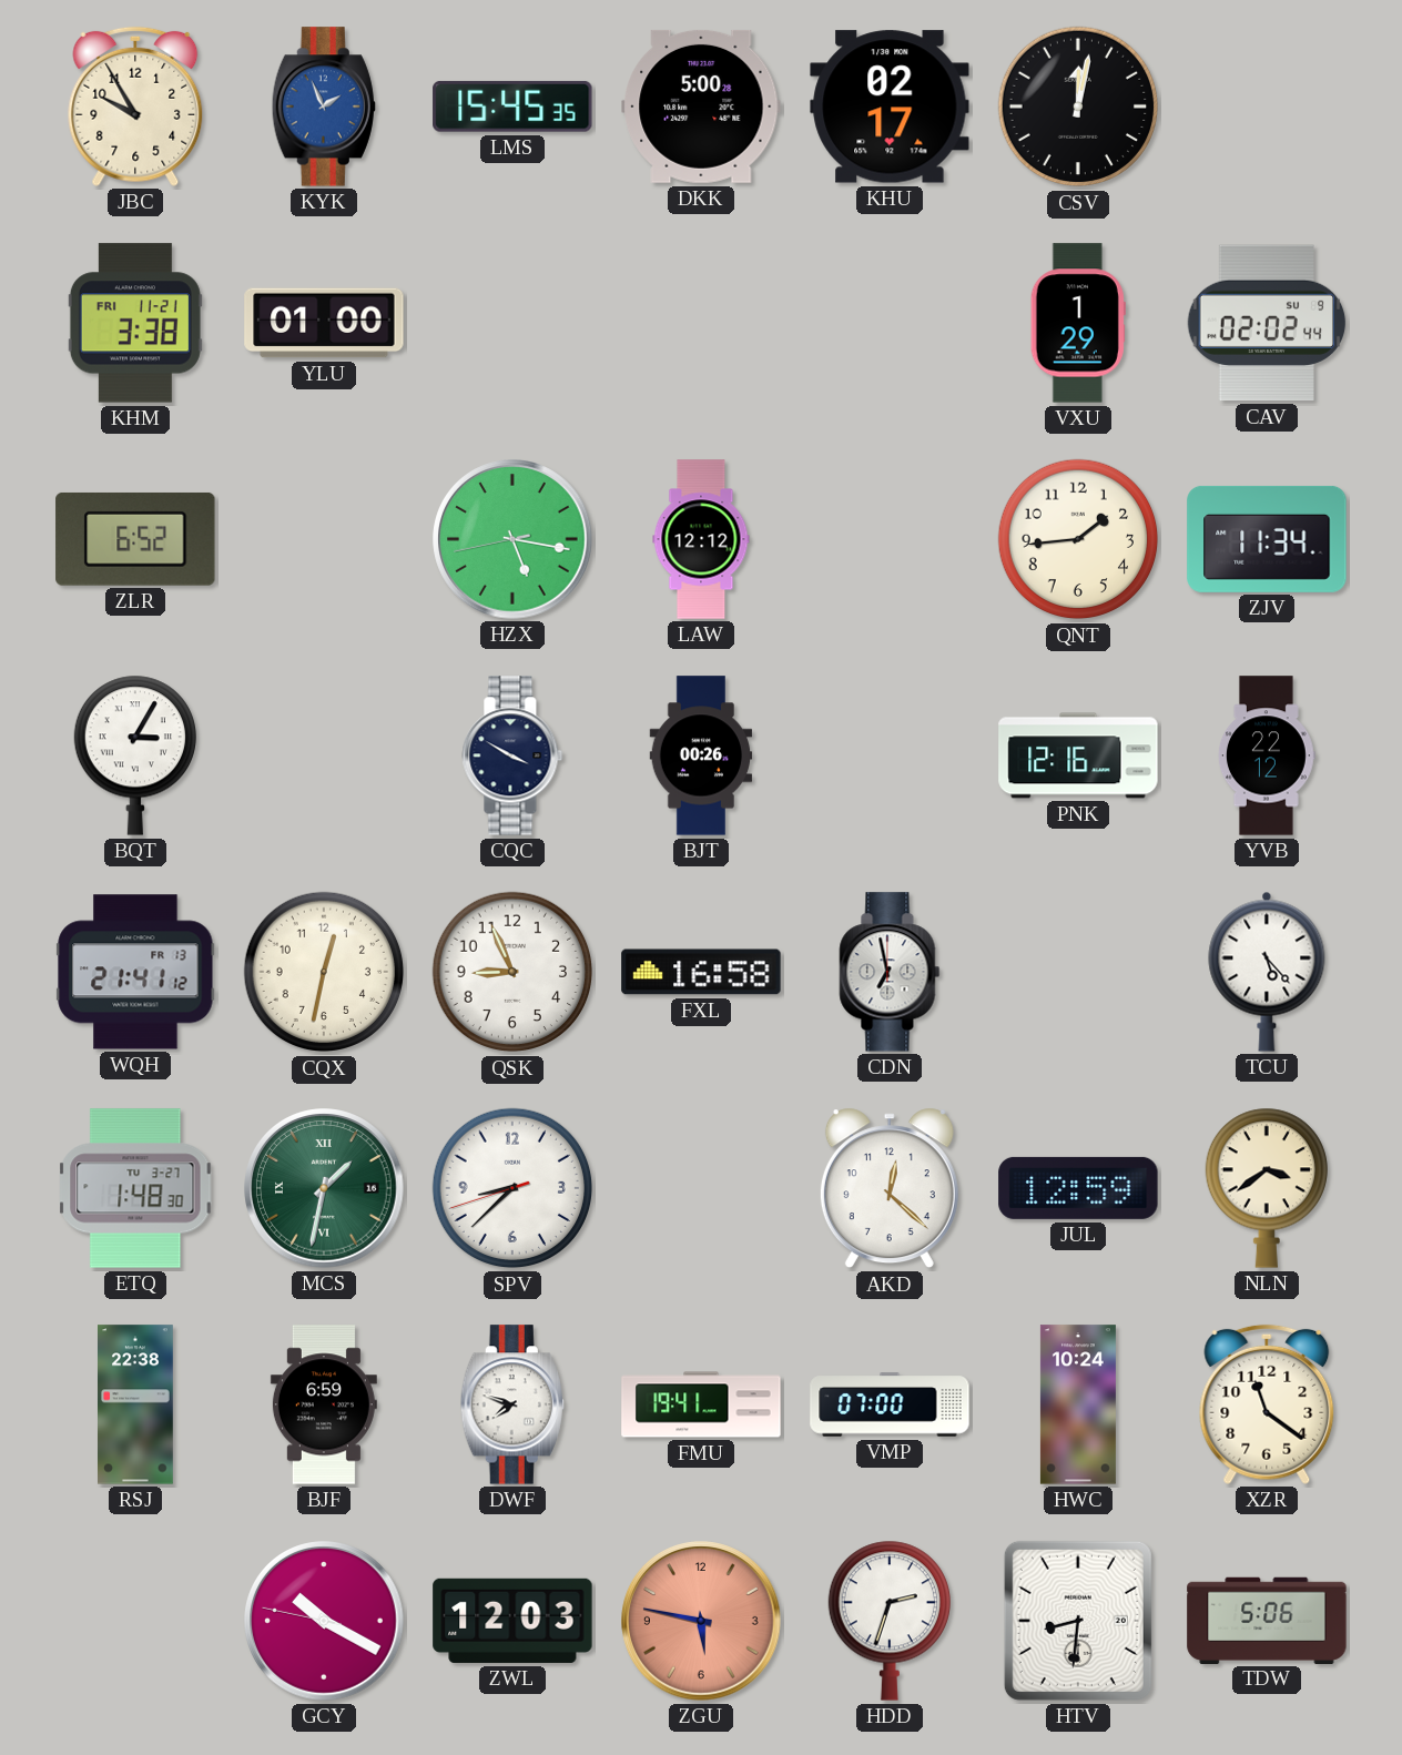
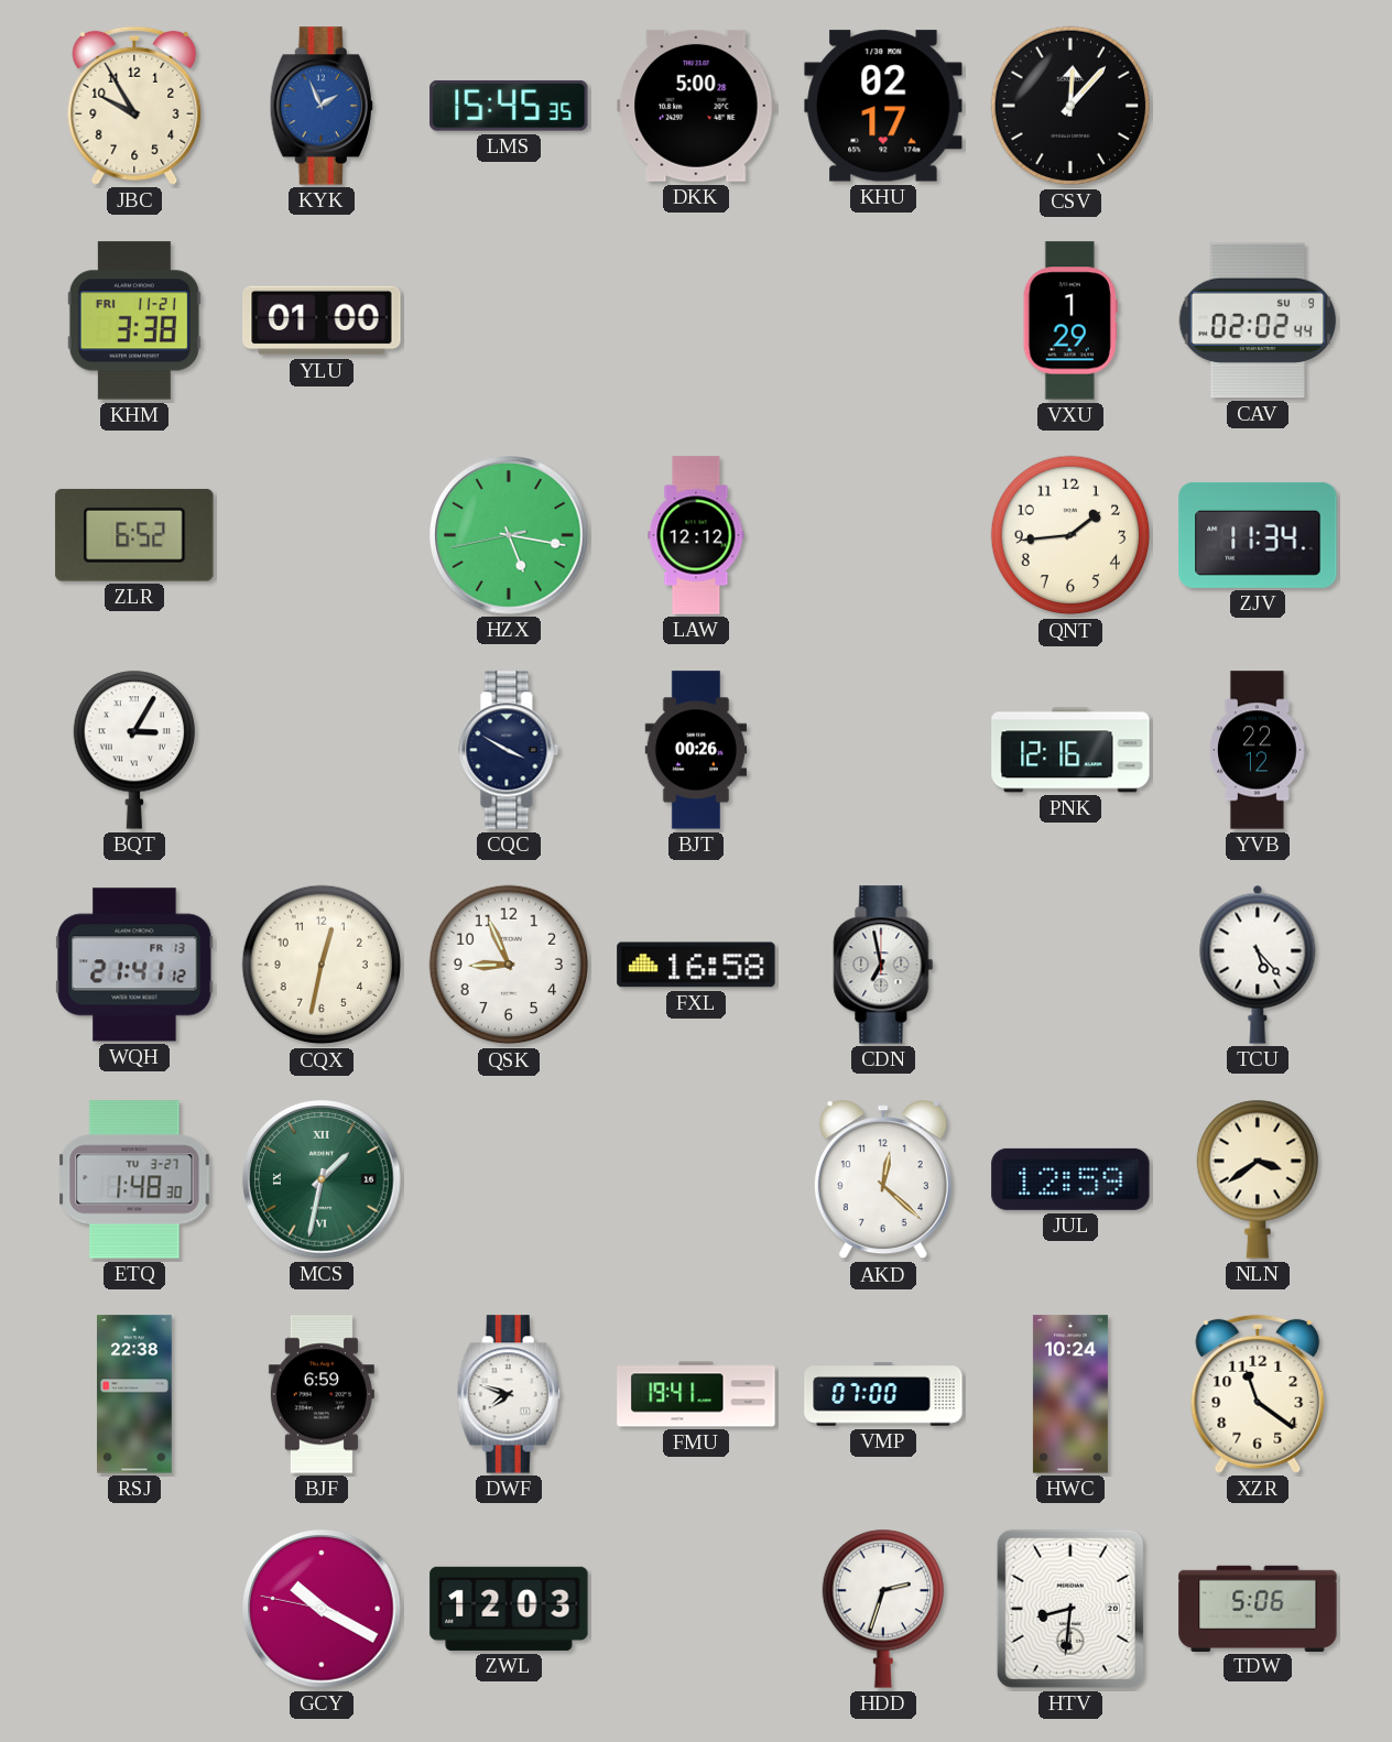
CSV: 12:02 -> 12:07 (1070, 106)
SPV: 8:37 -> none (512, 1188)
ZGU: 5:47 -> none (701, 1621)
